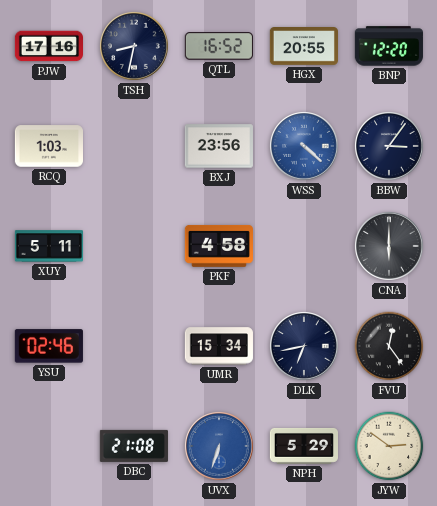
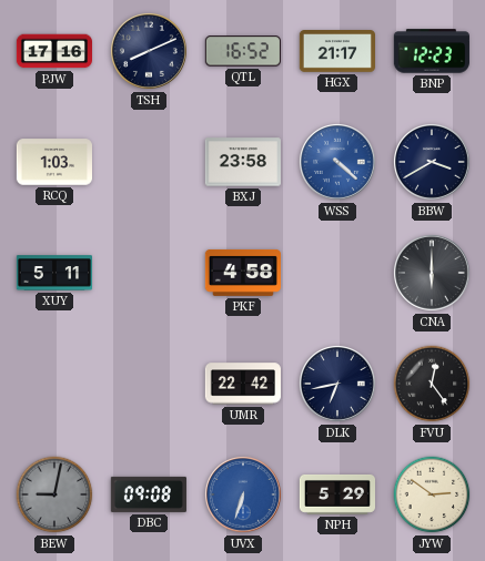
TSH: 8:32 -> 8:11 (149, 51)
HGX: 20:55 -> 21:17 (336, 52)
BNP: 12:20 -> 12:23 (432, 51)
BXJ: 23:56 -> 23:58 (243, 162)
BBW: 3:06 -> 3:40 (432, 162)
YSU: 02:46 -> none (49, 346)
UMR: 15:34 -> 22:42 (242, 384)
BEW: none -> 9:02 (54, 494)
DBC: 21:08 -> 09:08 (149, 494)
